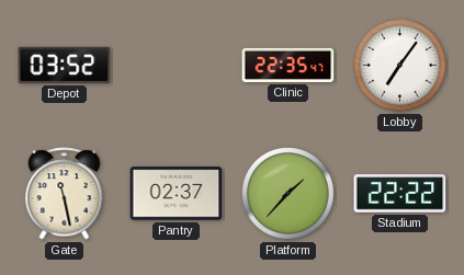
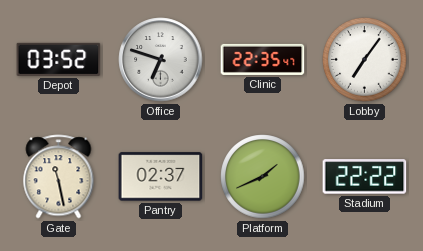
Office: none -> 6:48 (161, 60)
Platform: 1:37 -> 1:41 (263, 177)
